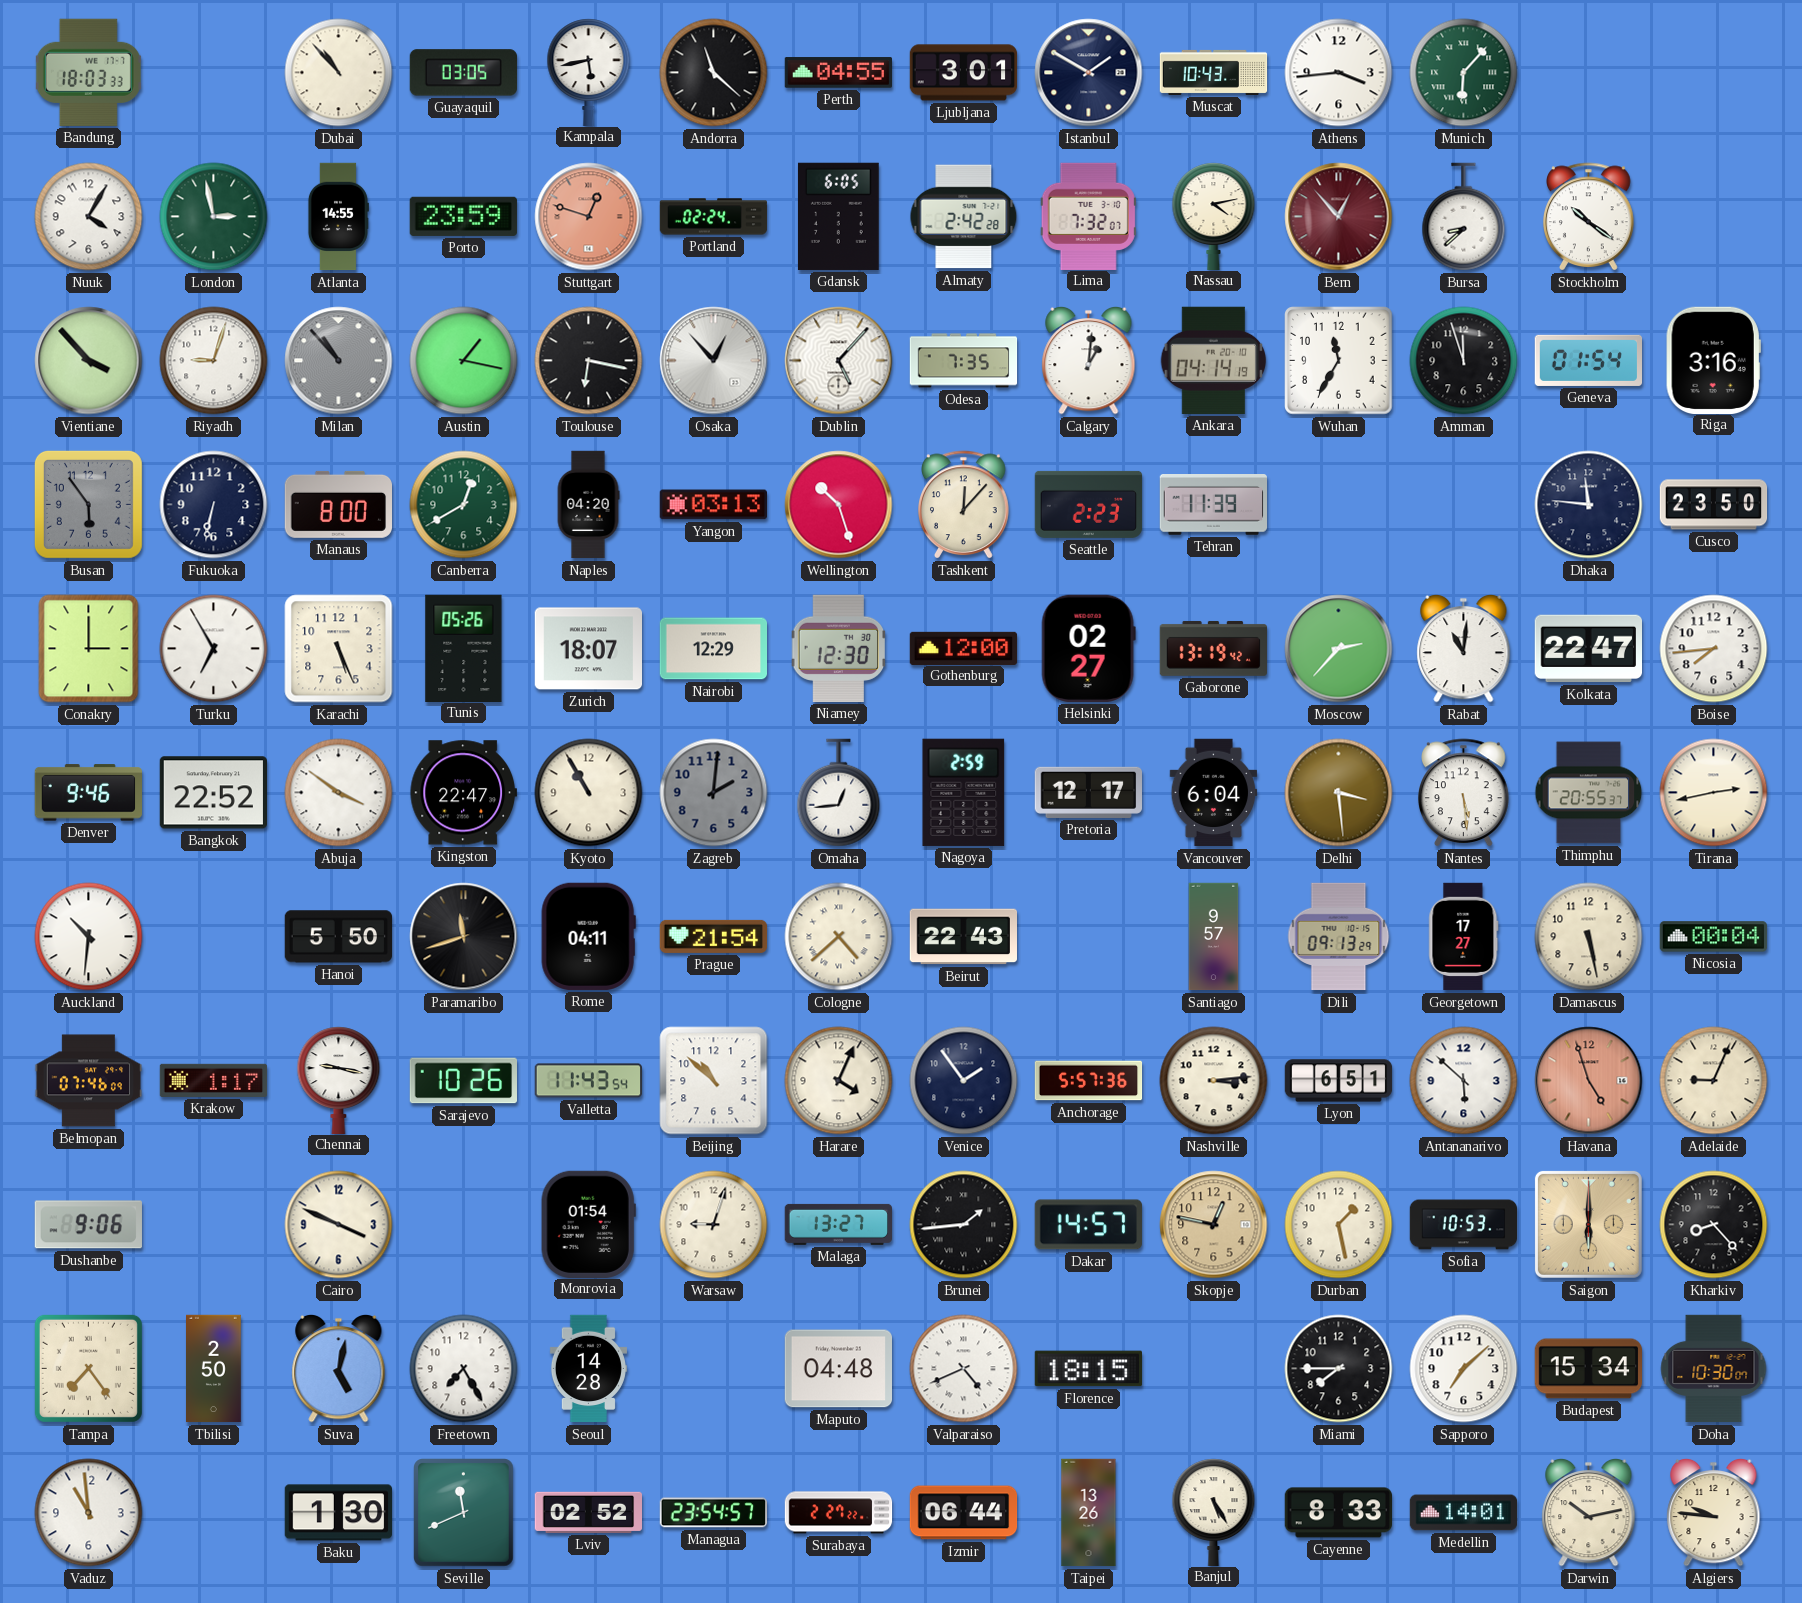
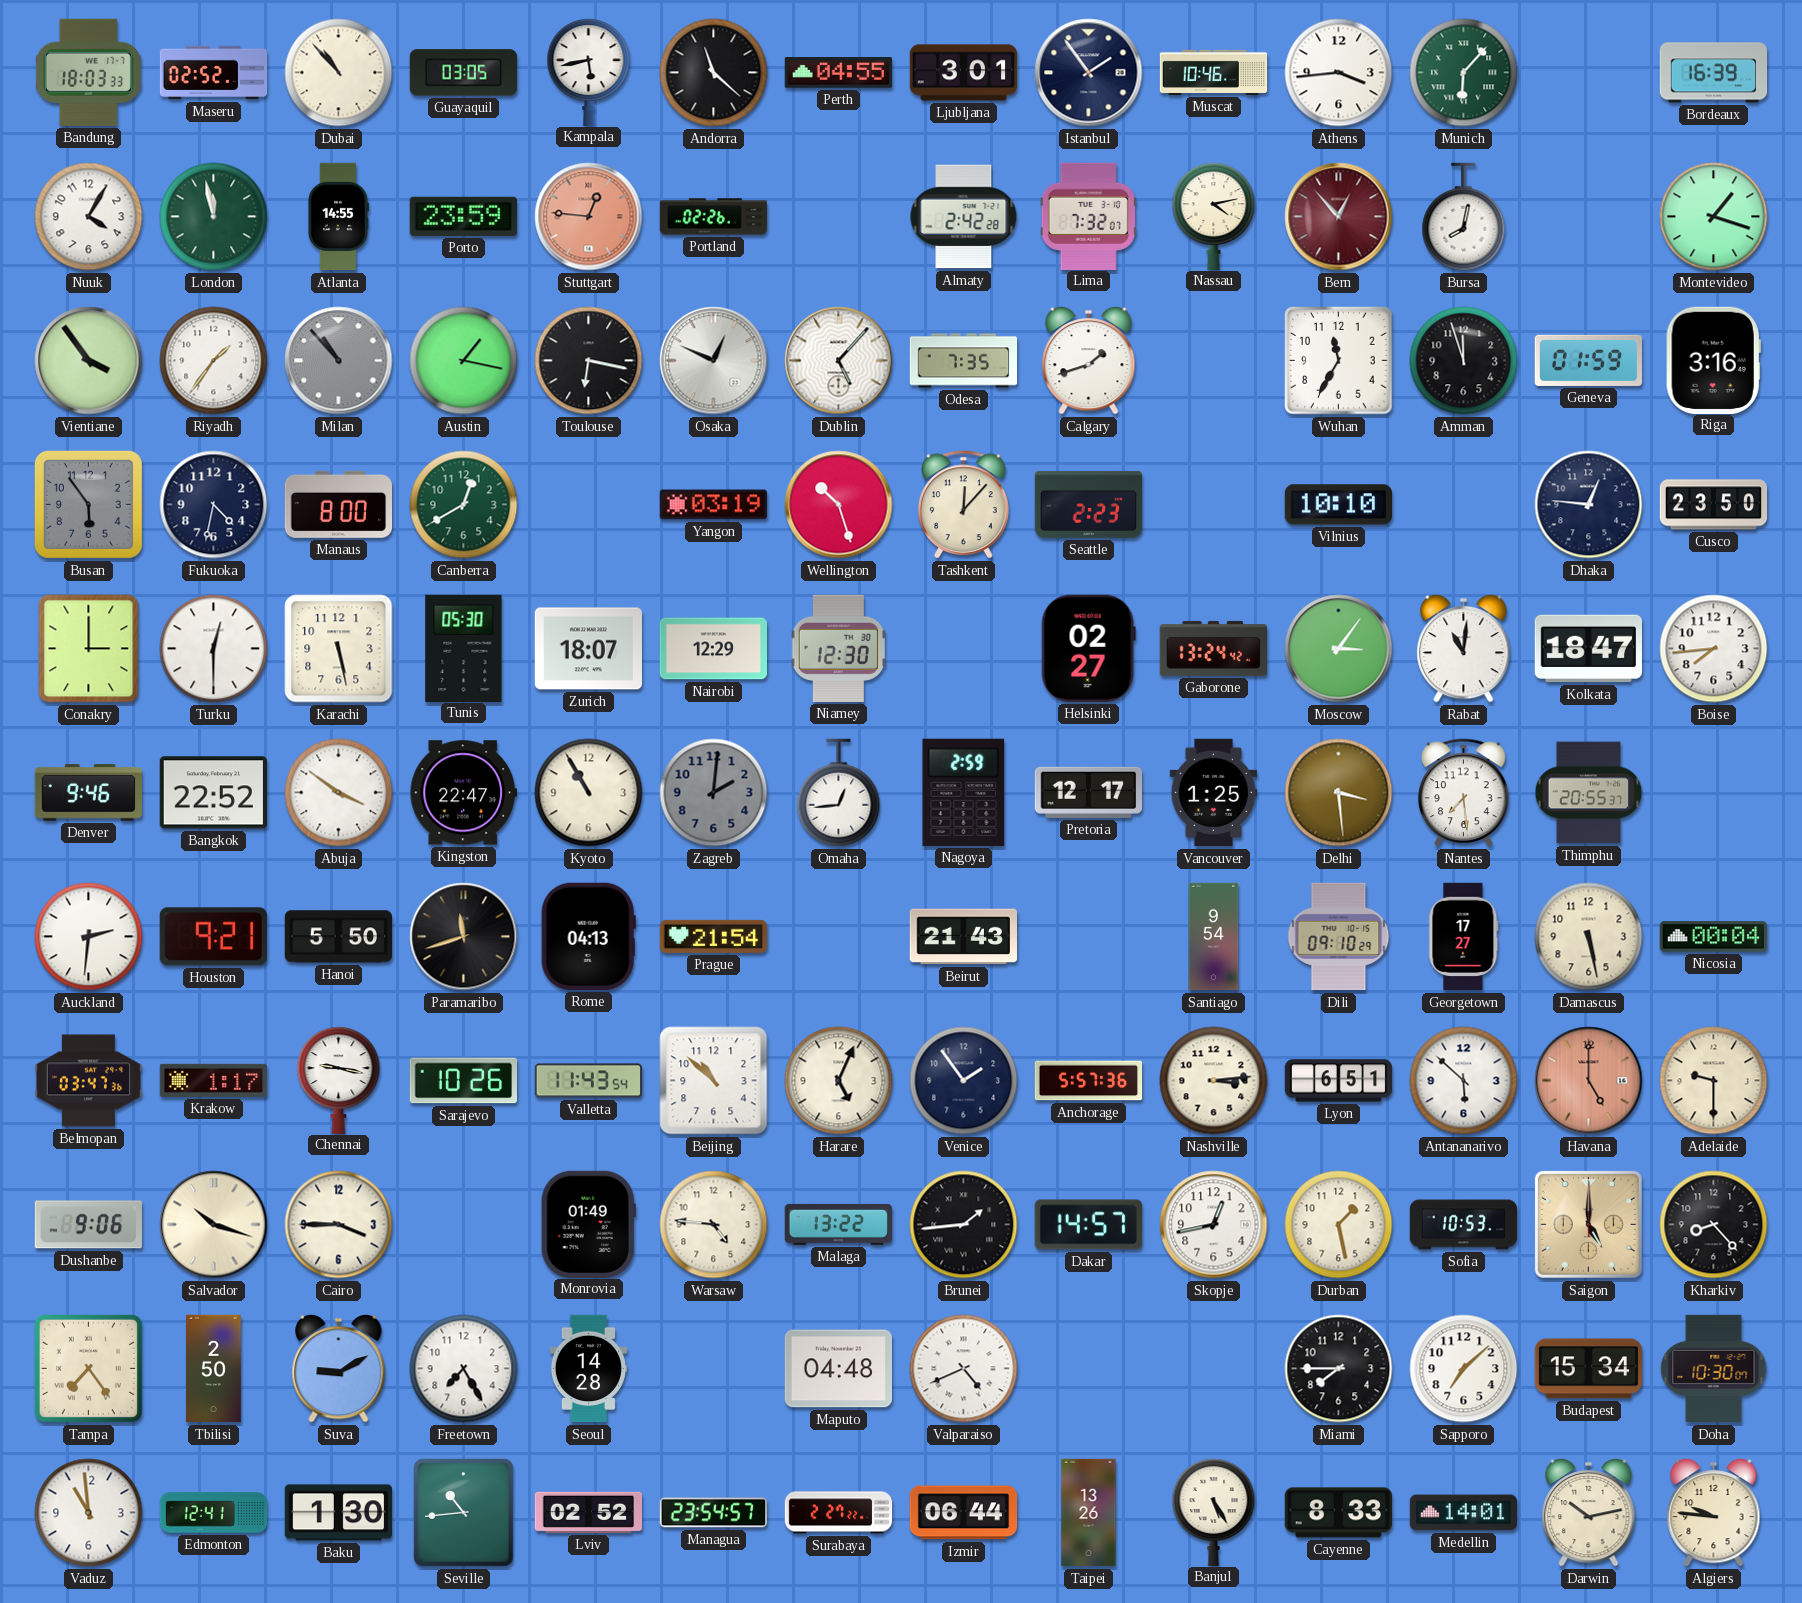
Maseru: none -> 02:52 (214, 73)
Istanbul: 1:50 -> 1:54 (1089, 73)
Muscat: 10:43 -> 10:46 (1214, 72)
Bordeaux: none -> 16:39 (1714, 73)
London: 2:58 -> 11:58 (214, 217)
Stuttgart: 12:48 -> 12:46 (589, 217)
Portland: 02:24 -> 02:26 (714, 217)
Gdansk: 6:05 -> none (838, 216)
Bursa: 8:38 -> 8:02 (1464, 217)
Stockholm: 10:21 -> none (1589, 217)
Montevideo: none -> 1:18 (1714, 217)
Vientiane: 3:53 -> 3:54 (89, 361)
Riyadh: 9:03 -> 1:36 (214, 361)
Osaka: 12:53 -> 12:49 (714, 361)
Calgary: 1:01 -> 1:42 (1089, 360)
Ankara: 04:14 -> none (1214, 360)
Geneva: 01:54 -> 01:59 (1589, 360)
Fukuoka: 6:32 -> 4:32 (214, 505)
Naples: 04:20 -> none (588, 505)
Yangon: 03:13 -> 03:19 (713, 505)
Tehran: 11:39 -> none (1213, 505)
Vilnius: none -> 10:10 (1338, 505)
Dhaka: 11:46 -> 12:46 (1589, 505)
Turku: 6:55 -> 12:30 (214, 649)
Karachi: 5:26 -> 5:28 (339, 649)
Tunis: 05:26 -> 05:30 (464, 648)
Gothenburg: 12:00 -> none (964, 648)
Gaborone: 13:19 -> 13:24 (1214, 648)
Moscow: 2:37 -> 3:06 (1339, 649)
Kolkata: 22:47 -> 18:47 (1588, 649)
Vancouver: 6:04 -> 1:25 (1214, 793)
Nantes: 5:29 -> 7:29 (1464, 793)
Tirana: 2:43 -> none (1714, 793)
Auckland: 10:31 -> 2:31 (89, 937)
Houston: none -> 9:21 (213, 937)
Rome: 04:11 -> 04:13 (588, 936)
Cologne: 4:38 -> none (839, 937)
Beirut: 22:43 -> 21:43 (963, 937)
Santiago: 9:57 -> 9:54 (1214, 937)
Dili: 09:13 -> 09:10 (1339, 937)
Belmopan: 07:46 -> 03:47 (89, 1081)
Harare: 4:04 -> 5:04 (839, 1081)
Havana: 4:57 -> 5:00 (1589, 1081)
Adelaide: 9:04 -> 9:30 (1714, 1081)
Salvador: none -> 10:18 (214, 1225)
Cairo: 3:49 -> 3:45 (339, 1225)
Monrovia: 01:54 -> 01:49 (588, 1224)
Warsaw: 9:03 -> 4:46 (714, 1225)
Malaga: 13:27 -> 13:22 (838, 1224)
Skopje: 12:47 -> 12:43 (1214, 1225)
Skopje dial: champagne -> white (1214, 1225)
Saigon: 6:00 -> 5:00 (1588, 1224)
Suva: 5:02 -> 9:10 (339, 1368)
Florence: 18:15 -> none (1088, 1369)
Edmonton: none -> 12:41 (214, 1513)
Seville: 11:41 -> 10:44 (464, 1513)
